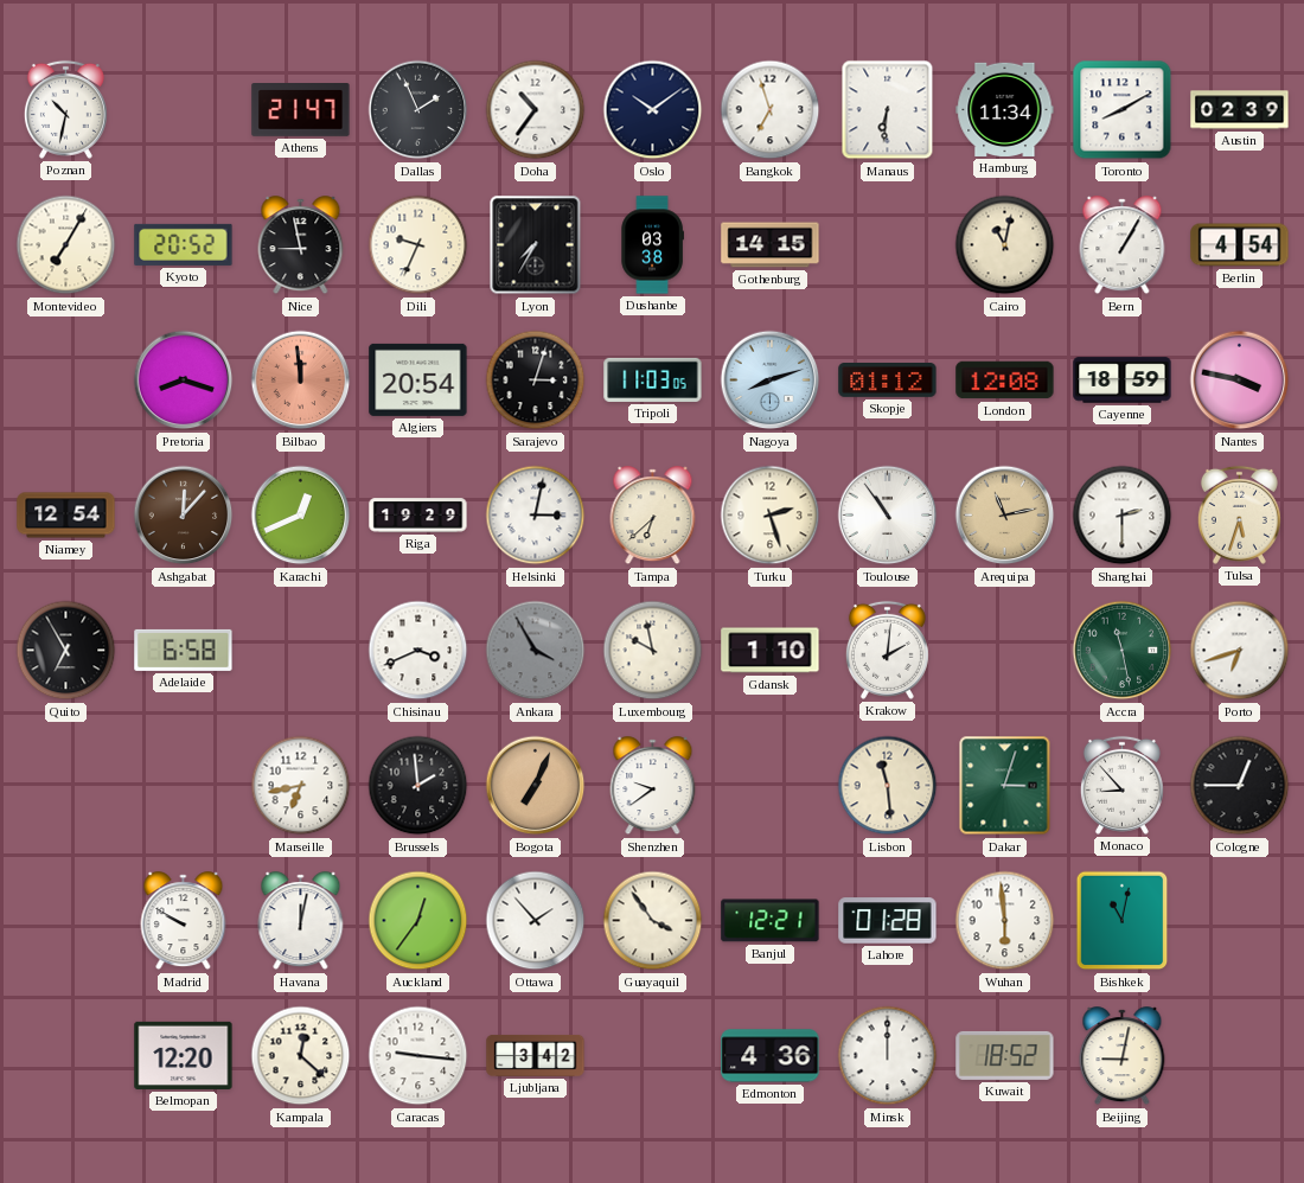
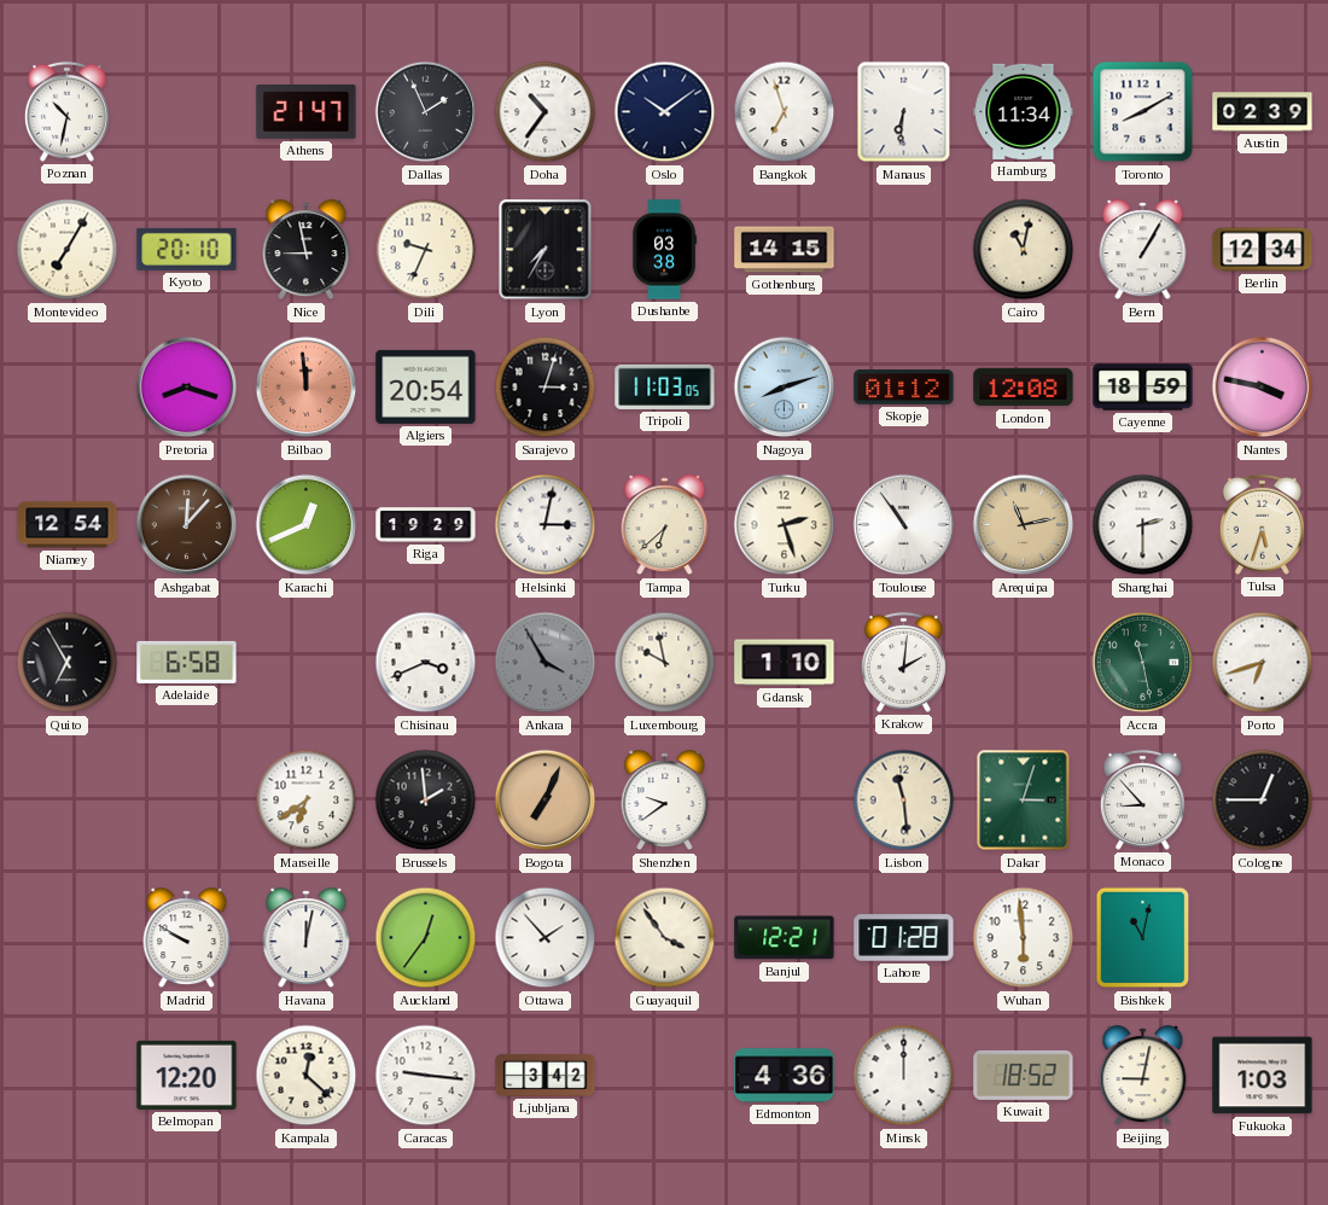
Kyoto: 20:52 -> 20:10 (187, 249)
Berlin: 4:54 -> 12:34 (1263, 250)
Marseille: 6:43 -> 6:39 (307, 801)
Fukuoka: none -> 1:03 (1263, 1076)
